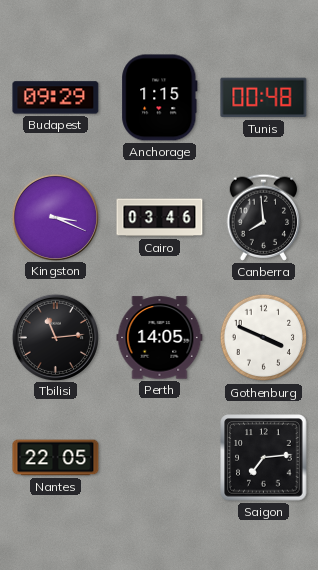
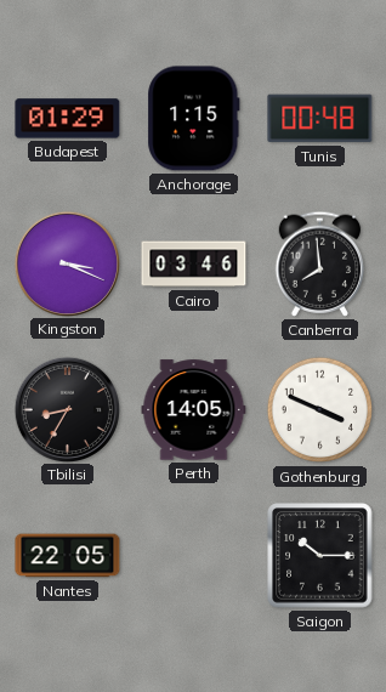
Budapest: 09:29 -> 01:29 (68, 119)
Tbilisi: 11:14 -> 8:35 (67, 409)
Saigon: 7:14 -> 10:15 (320, 556)
